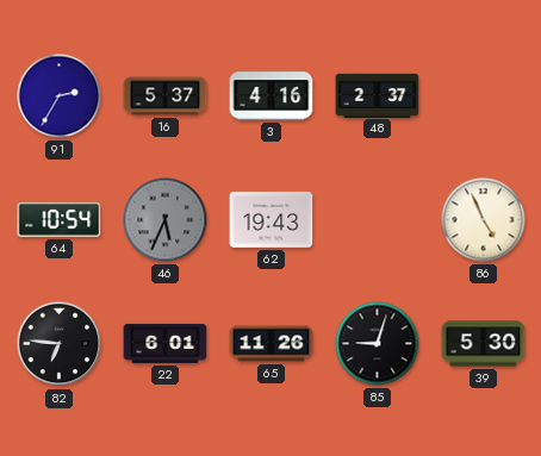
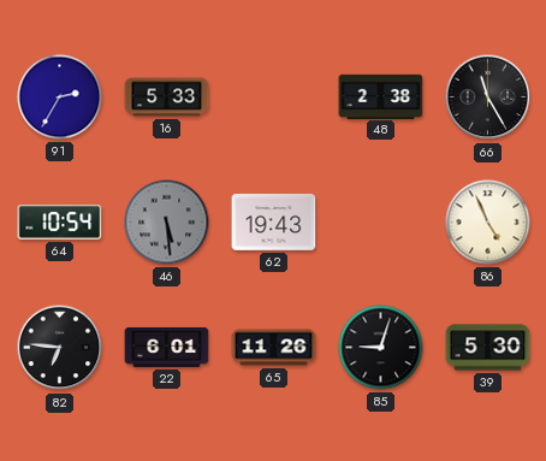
16: 5:37 -> 5:33 (167, 97)
3: 4:16 -> none (272, 96)
48: 2:37 -> 2:38 (381, 96)
66: none -> 11:25 (488, 97)
46: 5:34 -> 5:29 (167, 223)
